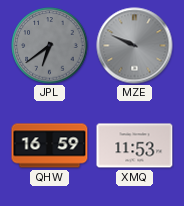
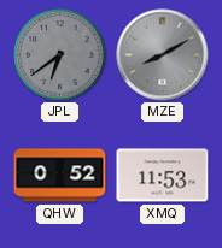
MZE: 9:49 -> 8:10 (163, 55)
QHW: 16:59 -> 0:52 (60, 176)
